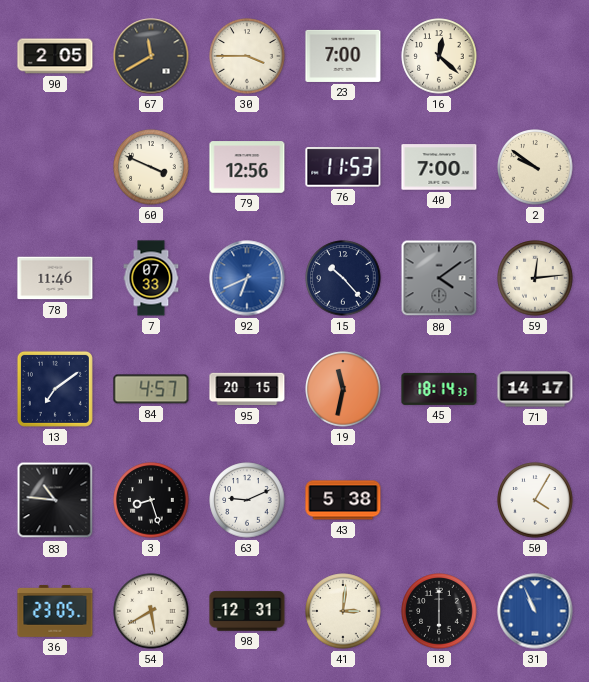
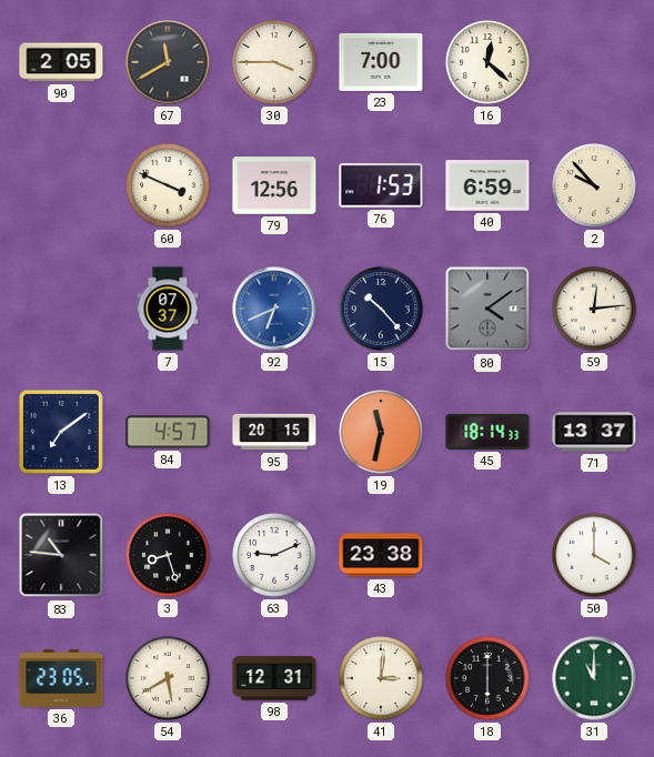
76: 11:53 -> 1:53 (381, 185)
40: 7:00 -> 6:59 (487, 185)
2: 9:51 -> 9:53 (594, 185)
78: 11:46 -> none (55, 278)
7: 07:33 -> 07:37 (168, 309)
71: 14:17 -> 13:37 (594, 432)
43: 5:38 -> 23:38 (381, 555)
50: 4:05 -> 4:00 (594, 555)
31: 10:56 -> 11:00 (594, 678)
31 dial: blue -> green (594, 678)
